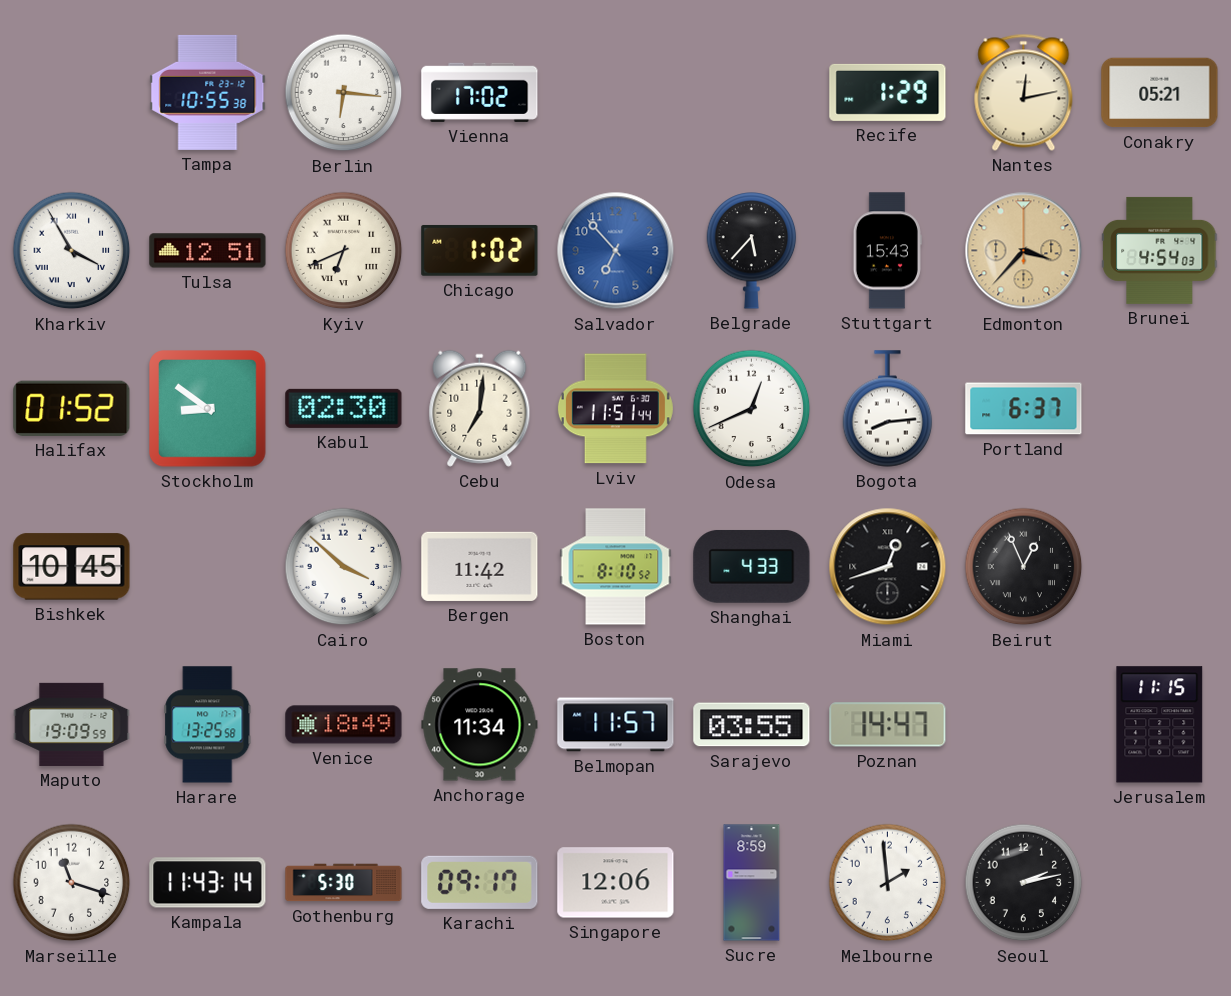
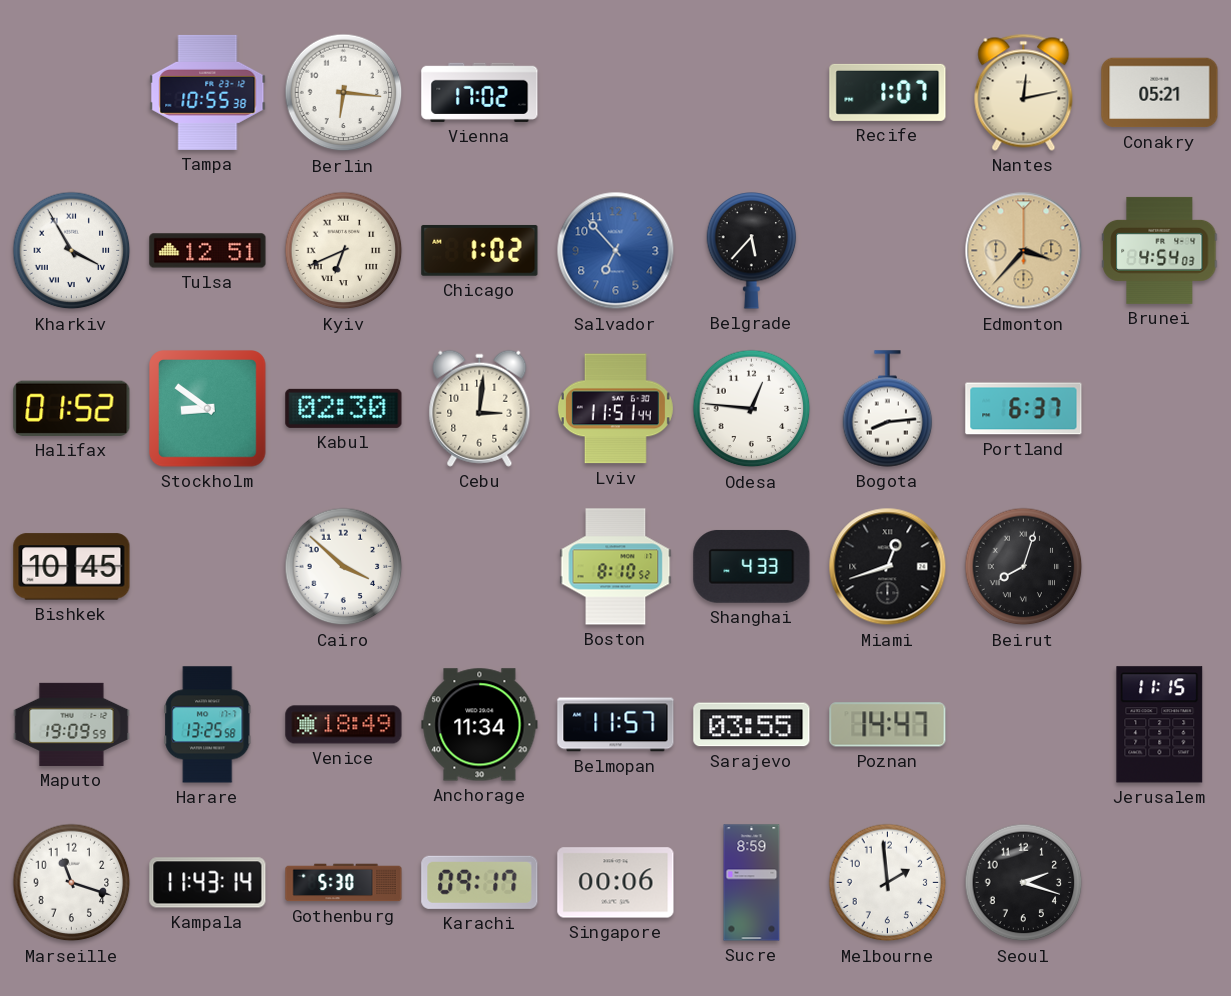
Recife: 1:29 -> 1:07 (888, 92)
Stuttgart: 15:43 -> none (887, 251)
Cebu: 7:01 -> 3:01 (480, 408)
Odesa: 12:41 -> 12:46 (752, 409)
Bergen: 11:42 -> none (480, 566)
Beirut: 12:56 -> 8:03 (1024, 567)
Singapore: 12:06 -> 00:06 (616, 883)
Seoul: 2:13 -> 2:18 (1024, 883)
